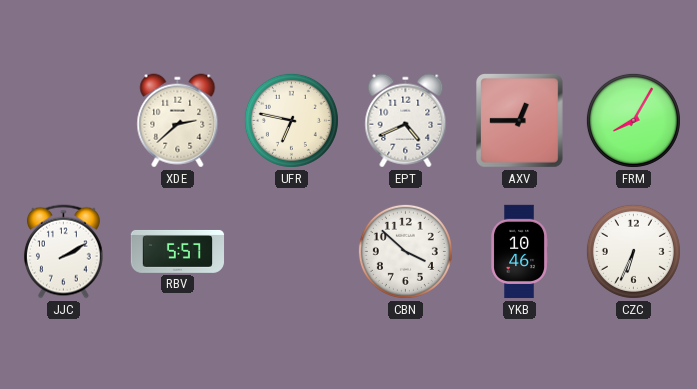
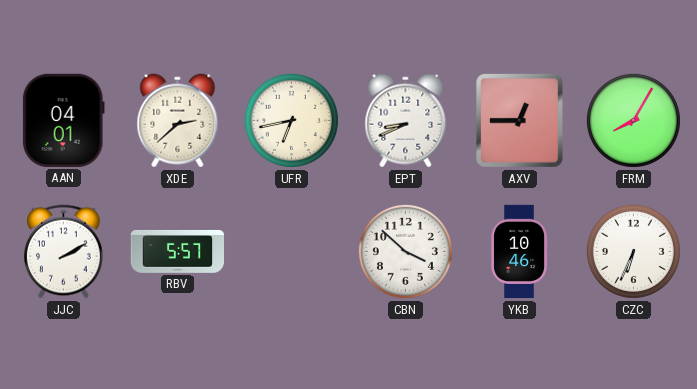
AAN: none -> 04:01 (63, 120)
UFR: 6:47 -> 6:43 (291, 120)
EPT: 4:41 -> 8:41 (406, 121)
